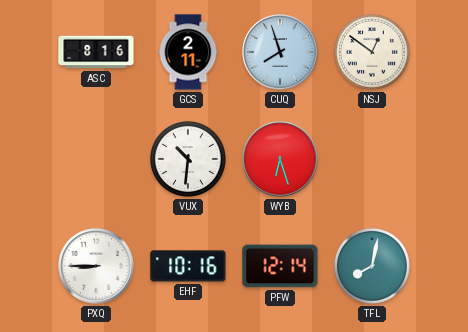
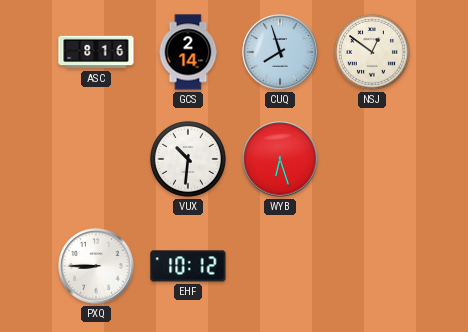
GCS: 2:11 -> 2:14 (188, 52)
EHF: 10:16 -> 10:12 (188, 266)
PFW: 12:14 -> none (280, 266)
TFL: 8:02 -> none (372, 266)
